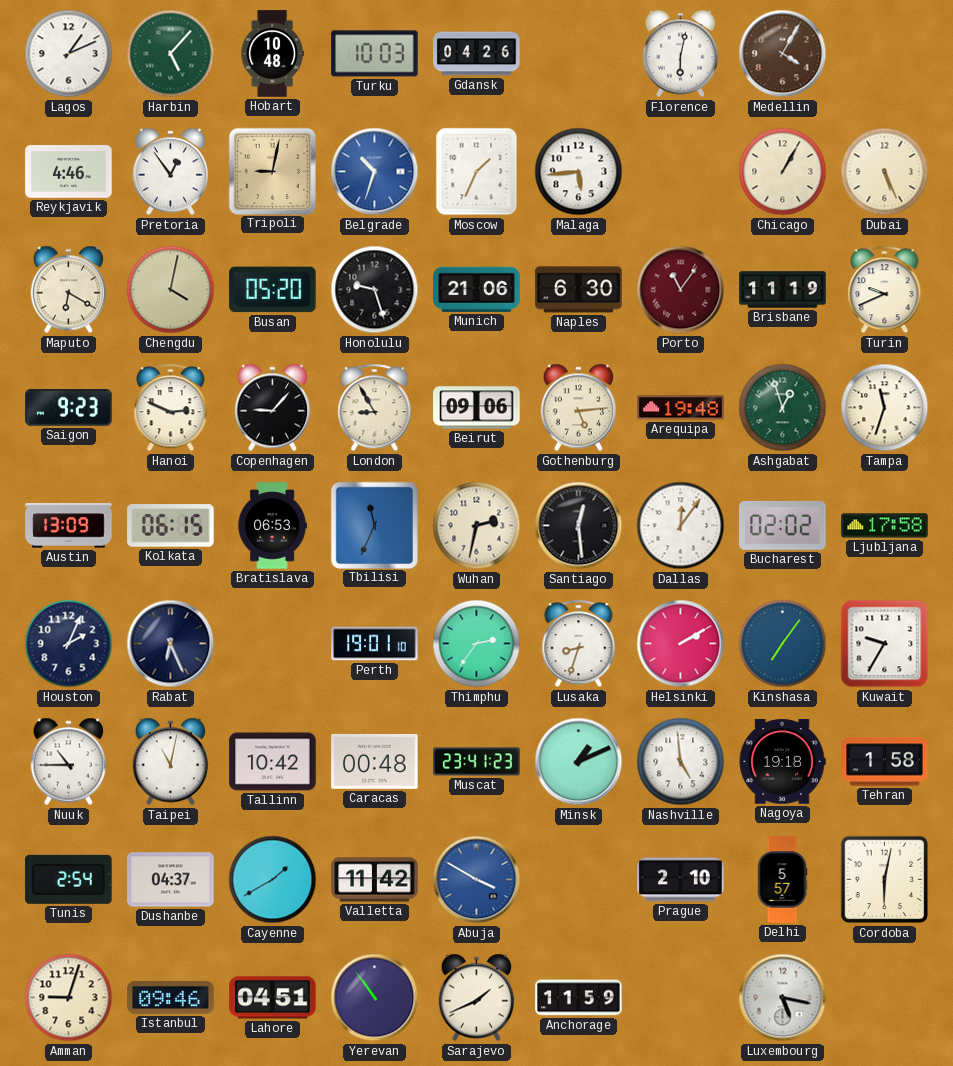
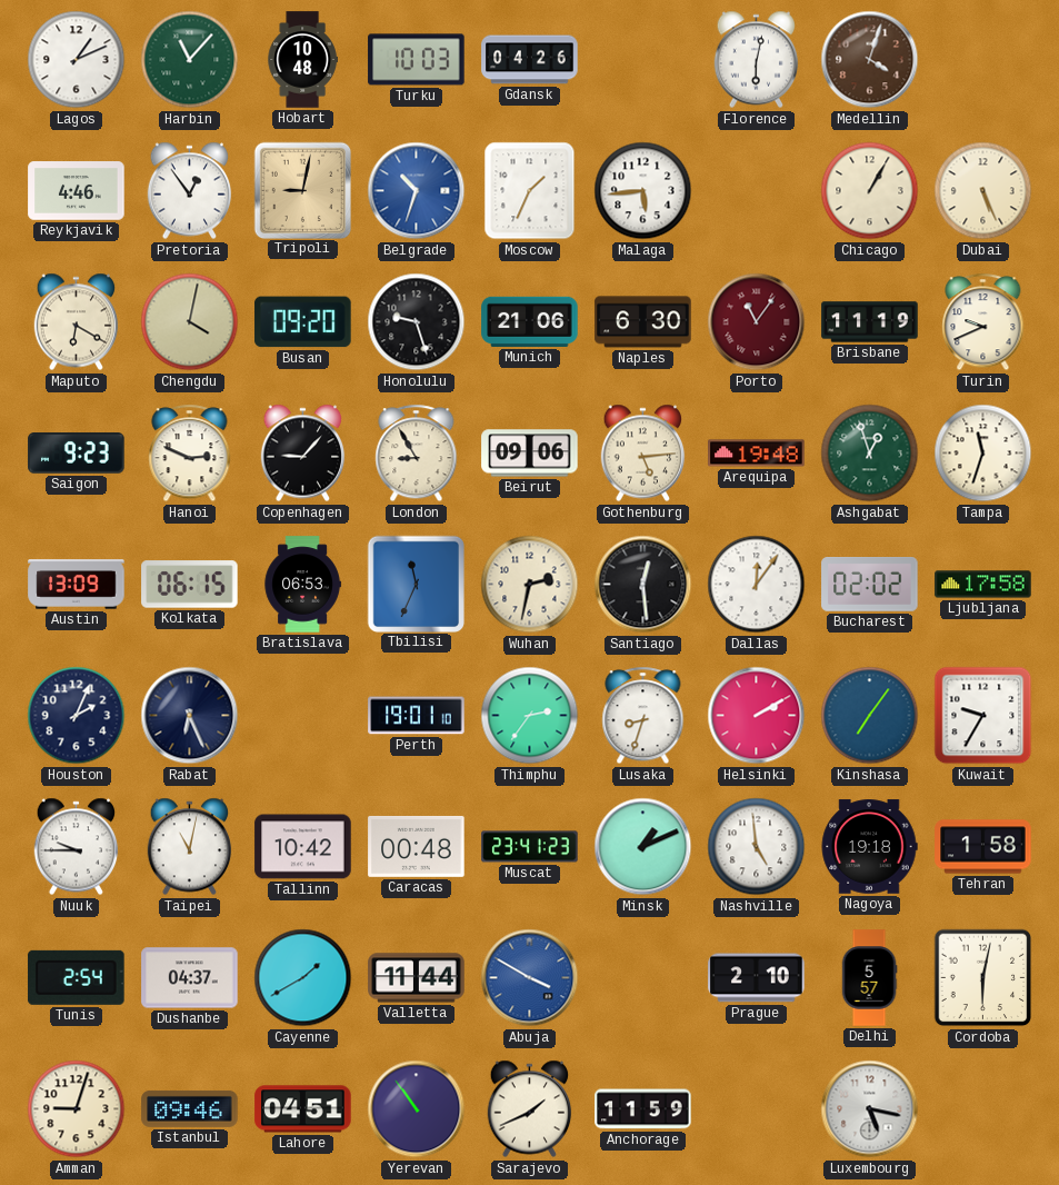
Harbin: 5:07 -> 11:07 (190, 60)
Medellin: 4:05 -> 4:03 (870, 60)
Busan: 05:20 -> 09:20 (303, 322)
Nuuk: 10:45 -> 9:45 (77, 847)
Valletta: 11:42 -> 11:44 (417, 978)
